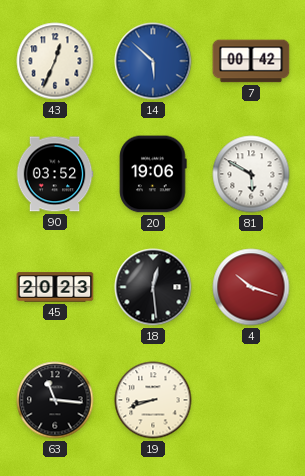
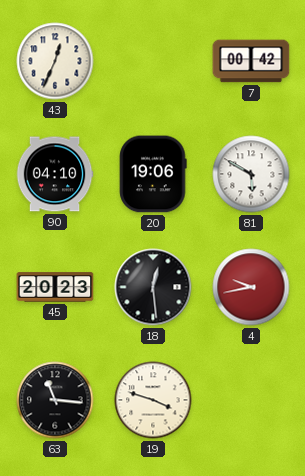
14: 5:52 -> none (153, 61)
90: 03:52 -> 04:10 (55, 174)
4: 10:18 -> 9:43 (251, 287)
19: 8:42 -> 3:48 (153, 400)
